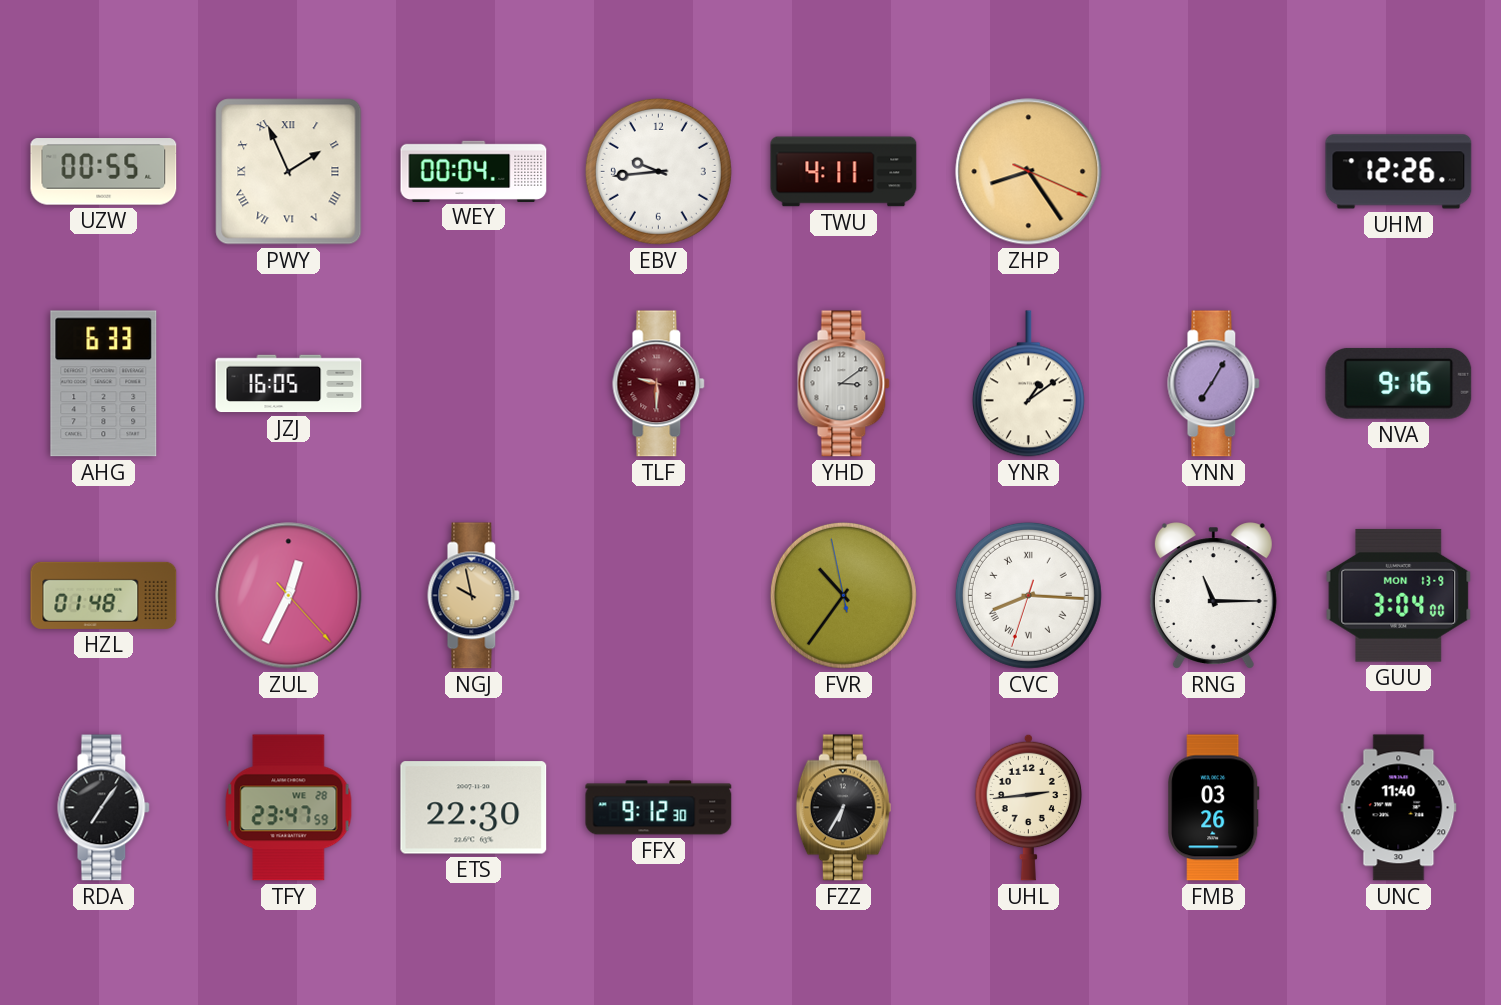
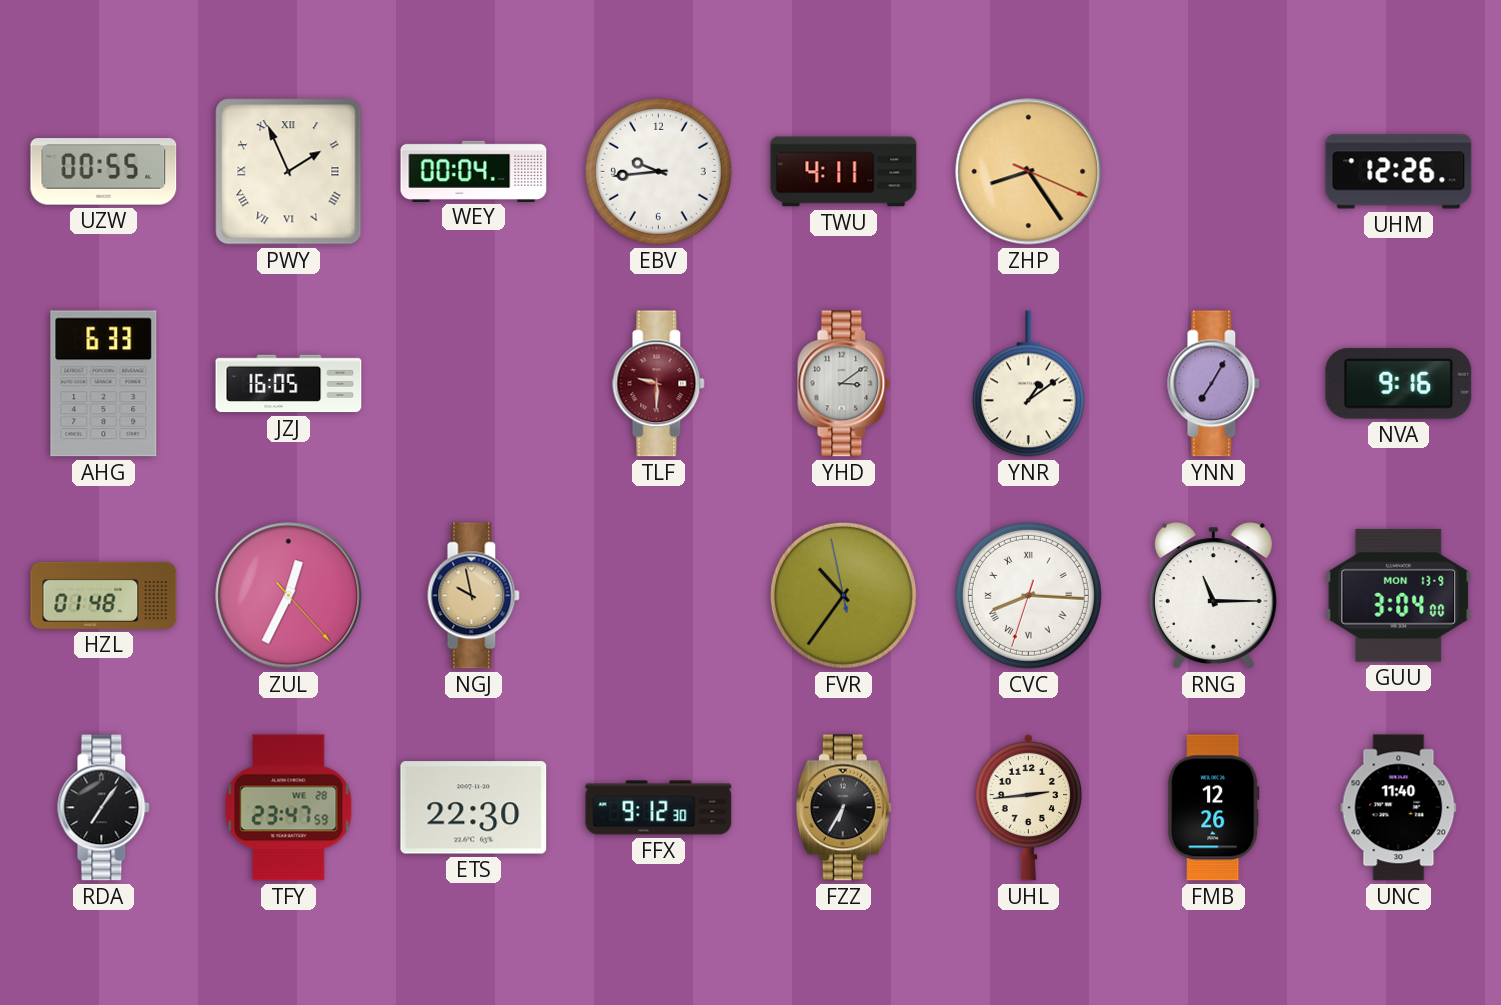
FMB: 03:26 -> 12:26 (1214, 808)
